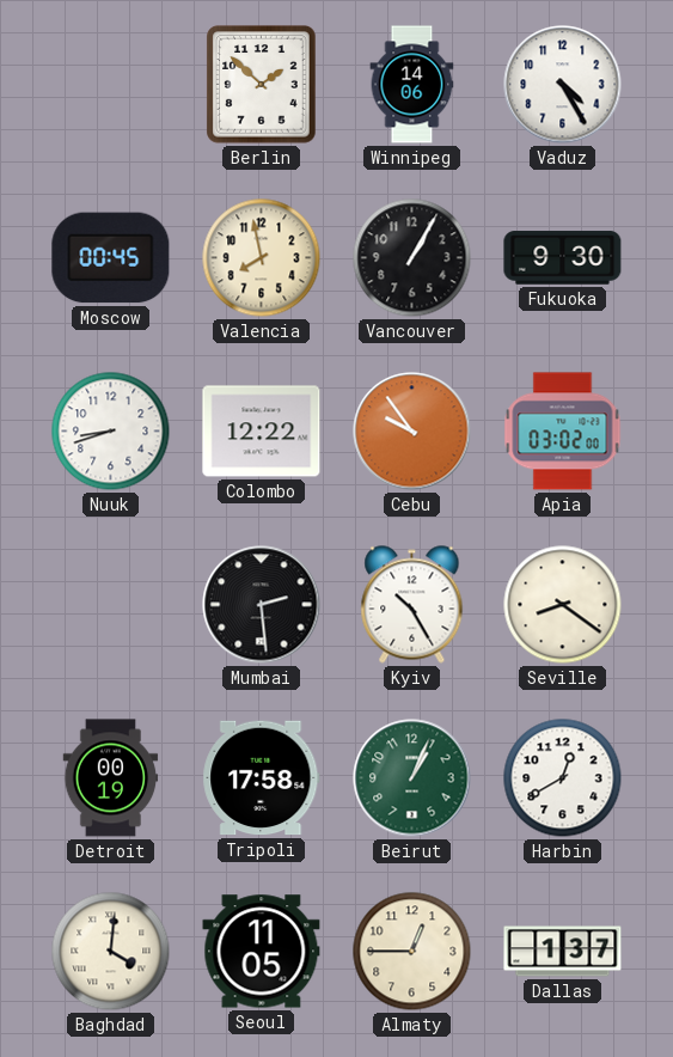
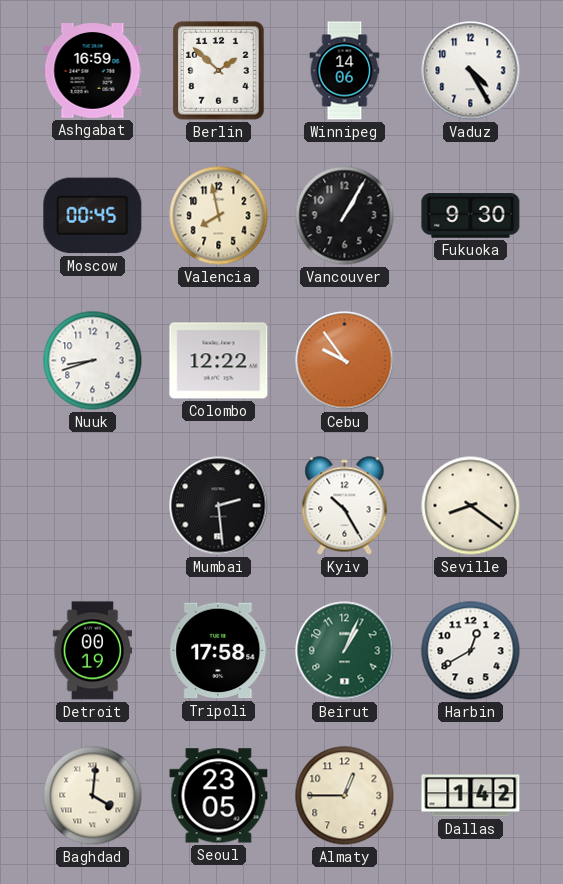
Ashgabat: none -> 16:59 (93, 71)
Apia: 03:02 -> none (563, 432)
Seoul: 11:05 -> 23:05 (219, 796)
Dallas: 1:37 -> 1:42 (471, 796)
